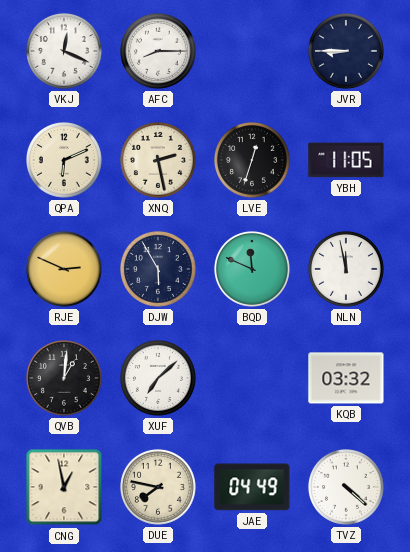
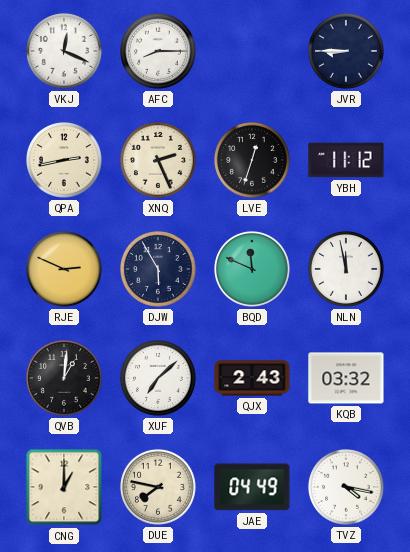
QPA: 6:11 -> 2:43 (64, 160)
XNQ: 2:28 -> 2:26 (158, 160)
YBH: 11:05 -> 11:12 (346, 160)
QJX: none -> 2:43 (252, 378)
CNG: 12:58 -> 1:00 (64, 487)
TVZ: 4:22 -> 4:17 (346, 487)
